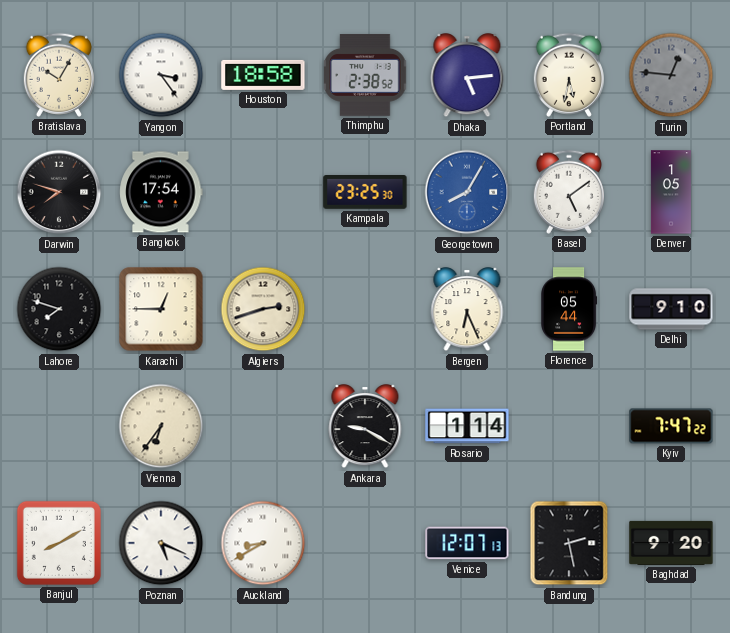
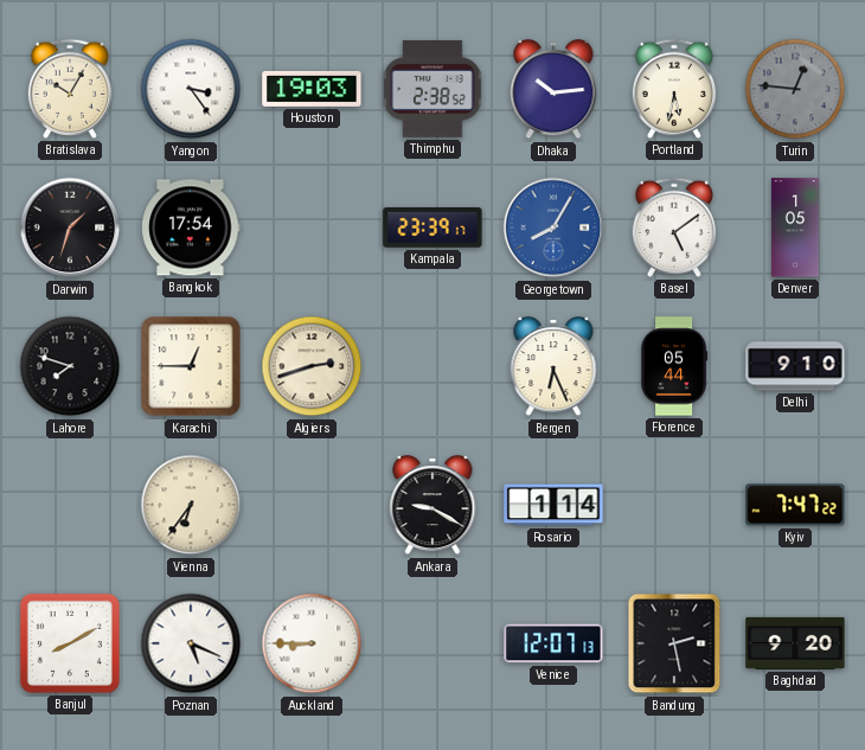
Houston: 18:58 -> 19:03 (312, 89)
Dhaka: 5:14 -> 10:14 (553, 90)
Darwin: 7:48 -> 1:33 (70, 227)
Kampala: 23:25 -> 23:39 (432, 229)
Auckland: 8:40 -> 8:45 (312, 643)
